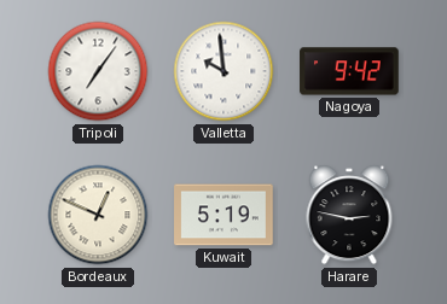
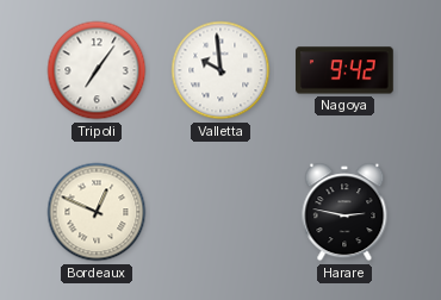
Kuwait: 5:19 -> none (224, 215)
